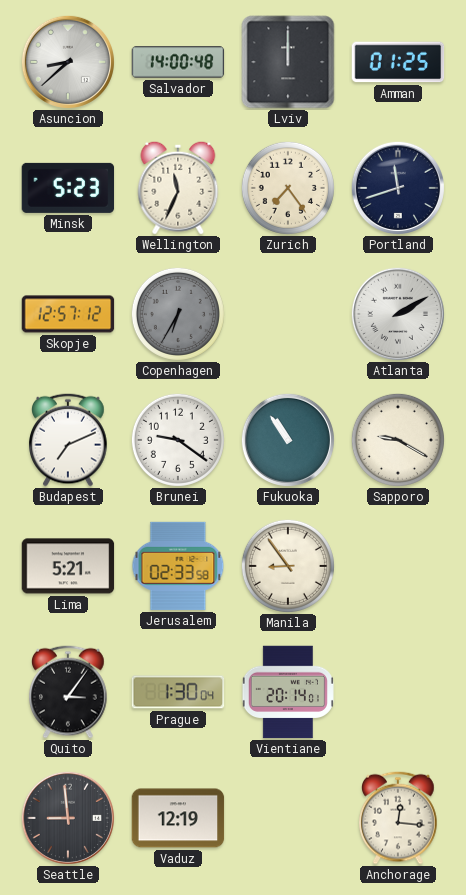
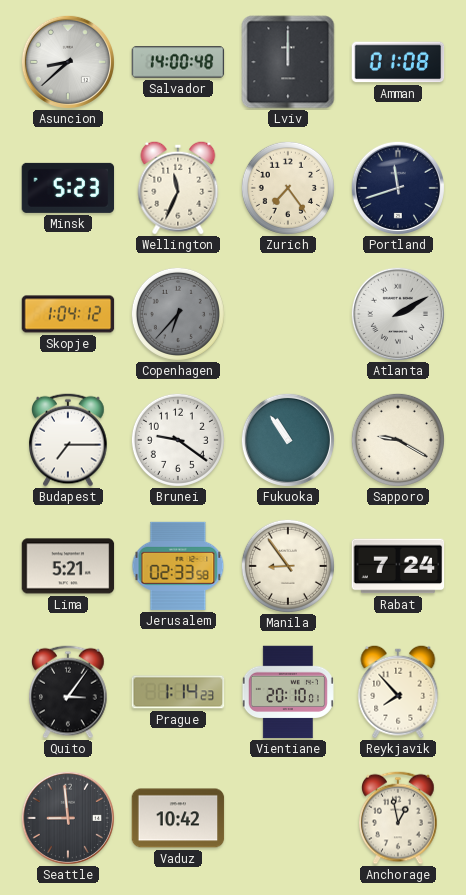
Amman: 01:25 -> 01:08 (398, 62)
Skopje: 12:57 -> 1:04 (68, 314)
Copenhagen: 6:35 -> 6:37 (178, 314)
Budapest: 7:11 -> 7:15 (68, 440)
Rabat: none -> 7:24 (398, 566)
Prague: 1:30 -> 1:14 (178, 692)
Vientiane: 20:14 -> 20:10 (288, 692)
Reykjavik: none -> 7:53 (398, 692)
Vaduz: 12:19 -> 10:42 (178, 818)
Anchorage: 12:16 -> 12:58 (398, 818)
